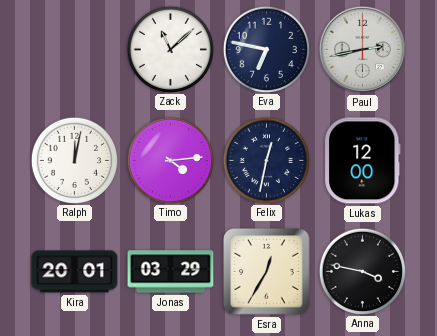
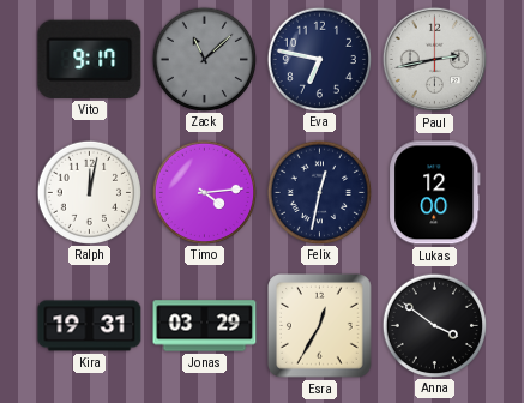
Vito: none -> 9:17 (90, 59)
Zack dial: white -> grey (204, 59)
Kira: 20:01 -> 19:31 (90, 326)
Anna: 3:47 -> 3:51 (434, 325)
